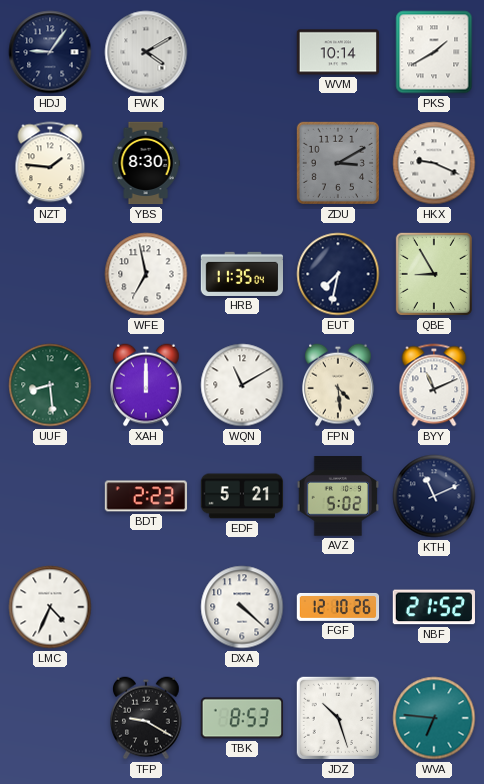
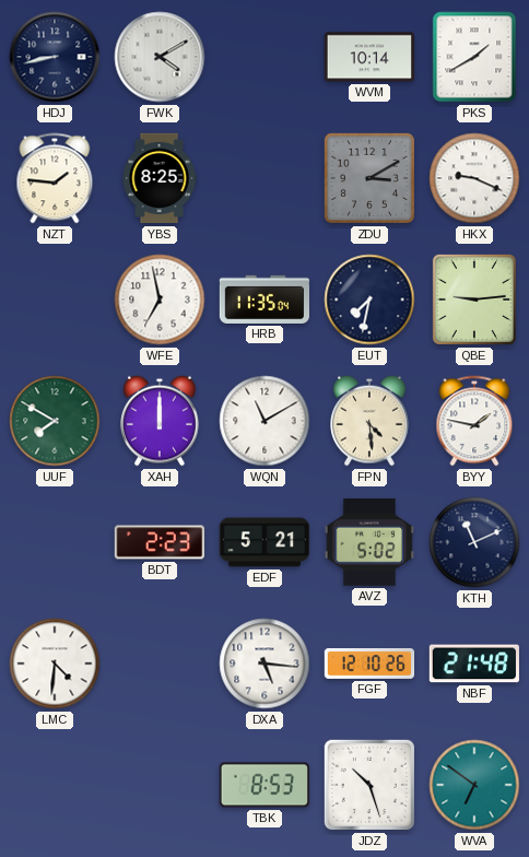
HDJ: 9:06 -> 8:43 (55, 57)
YBS: 8:30 -> 8:25 (160, 178)
QBE: 8:55 -> 9:14 (474, 300)
UUF: 8:29 -> 7:50 (55, 421)
BYY: 11:11 -> 1:47 (474, 421)
LMC: 4:34 -> 4:31 (55, 664)
DXA: 4:22 -> 5:16 (264, 664)
NBF: 21:52 -> 21:48 (474, 664)
TFP: 9:20 -> none (147, 718)
WVA: 6:46 -> 6:51 (474, 785)
